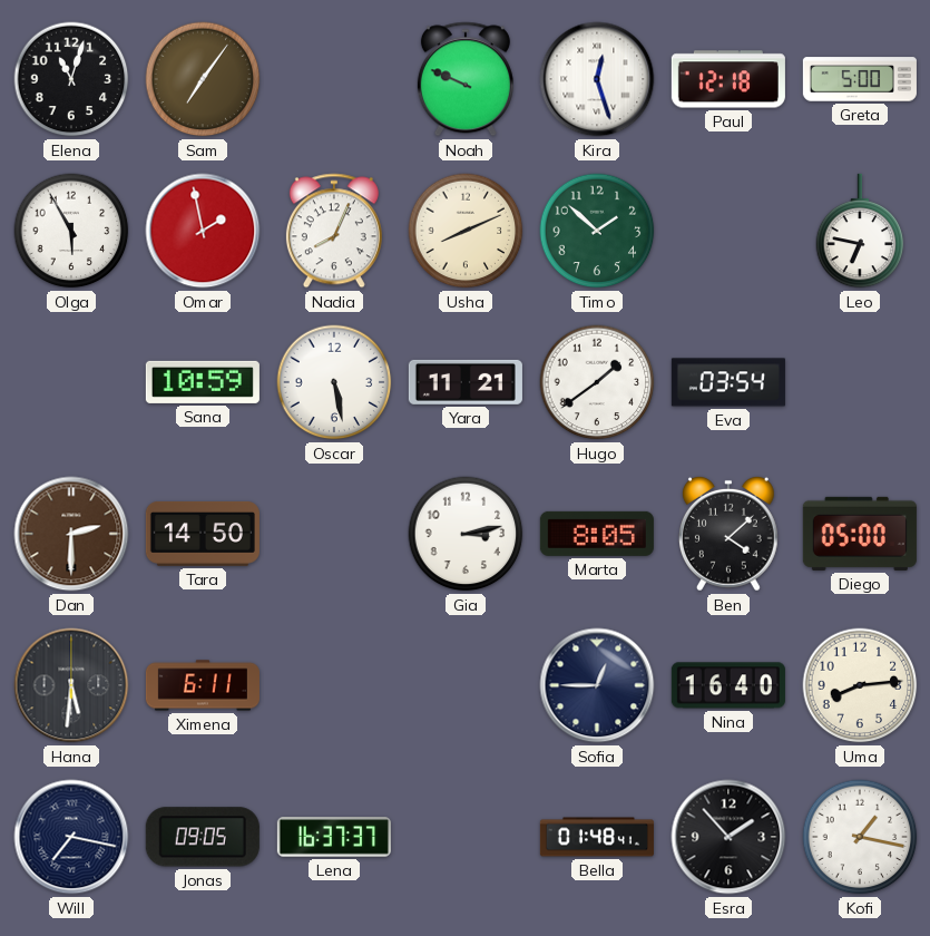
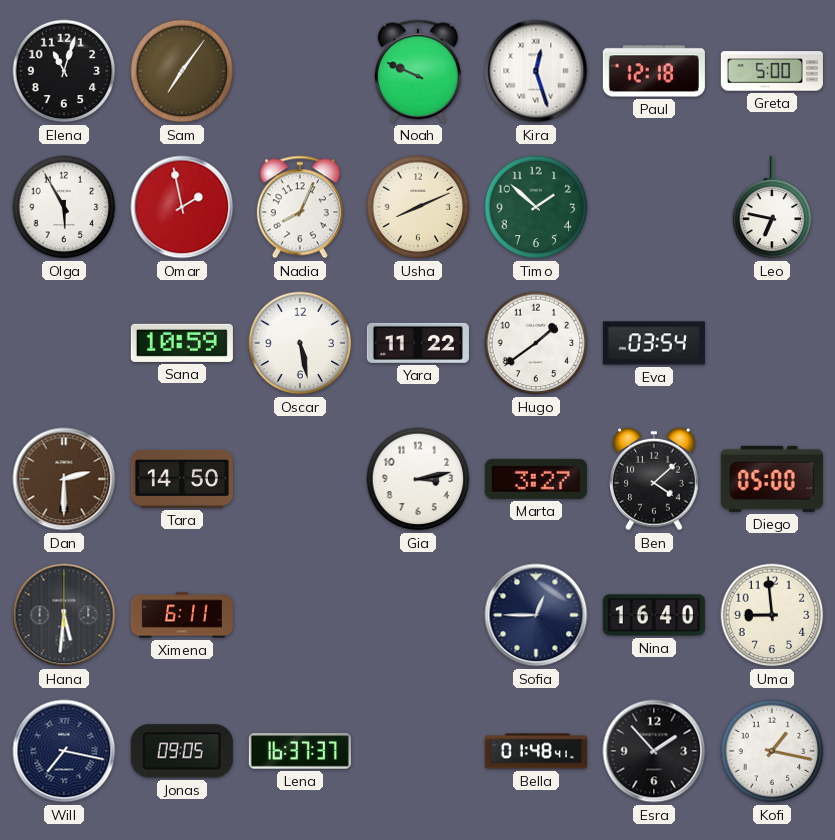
Yara: 11:21 -> 11:22 (418, 343)
Marta: 8:05 -> 3:27 (536, 479)
Uma: 8:14 -> 8:59 (772, 615)
